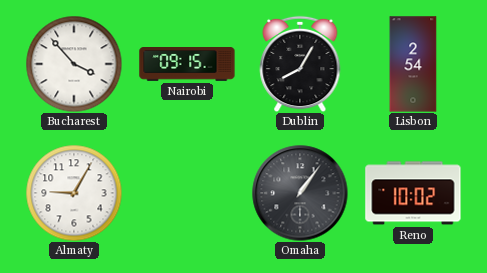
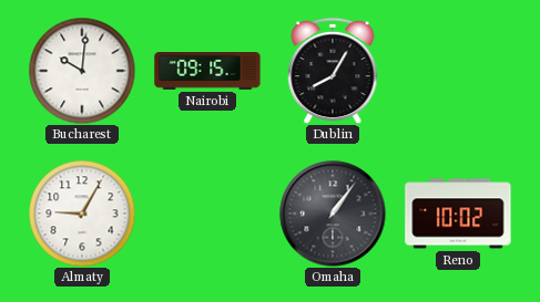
Bucharest: 3:53 -> 10:01 (82, 71)
Lisbon: 2:54 -> none (413, 64)
